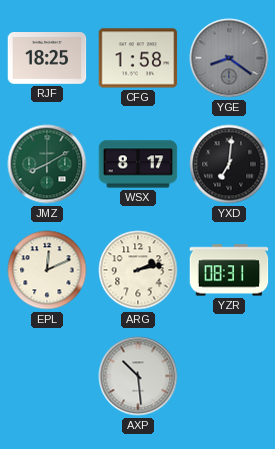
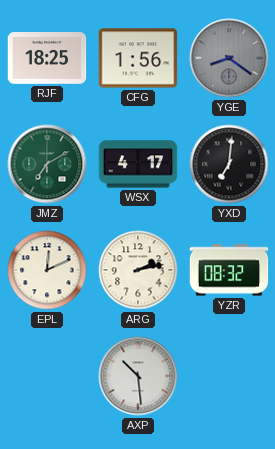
CFG: 1:58 -> 1:56 (138, 58)
JMZ: 8:10 -> 7:10 (47, 164)
WSX: 8:17 -> 4:17 (138, 164)
YZR: 08:31 -> 08:32 (229, 270)
